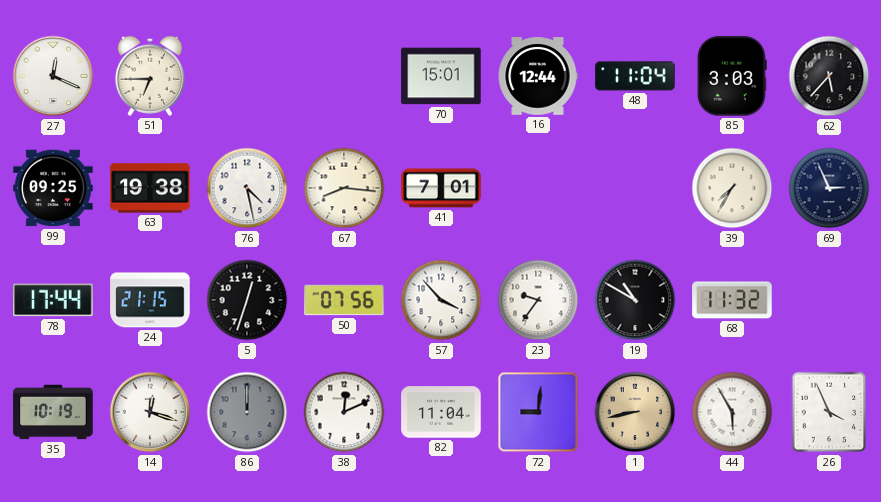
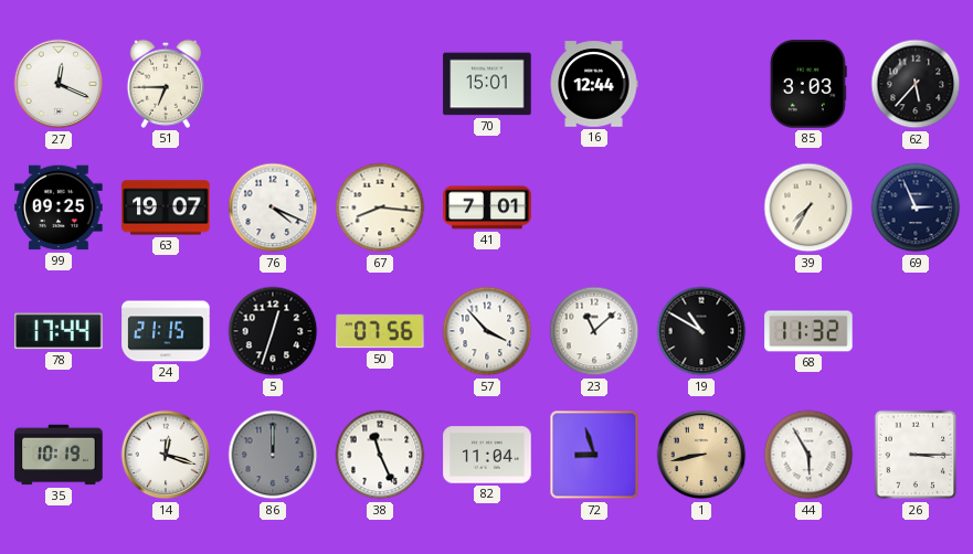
48: 11:04 -> none (635, 76)
63: 19:38 -> 19:07 (166, 207)
76: 4:28 -> 4:19 (273, 207)
23: 9:36 -> 11:08 (594, 331)
38: 12:11 -> 11:26 (380, 455)
72: 9:01 -> 8:57 (594, 455)
26: 3:56 -> 3:15 (916, 455)
